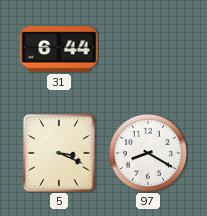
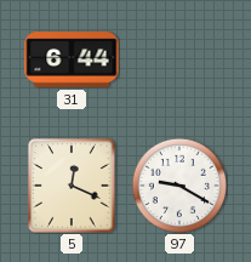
5: 3:19 -> 12:19 (72, 186)
97: 8:20 -> 9:20 (179, 186)
